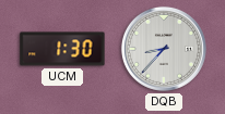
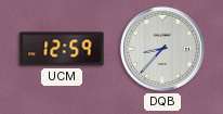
UCM: 1:30 -> 12:59 (62, 49)
